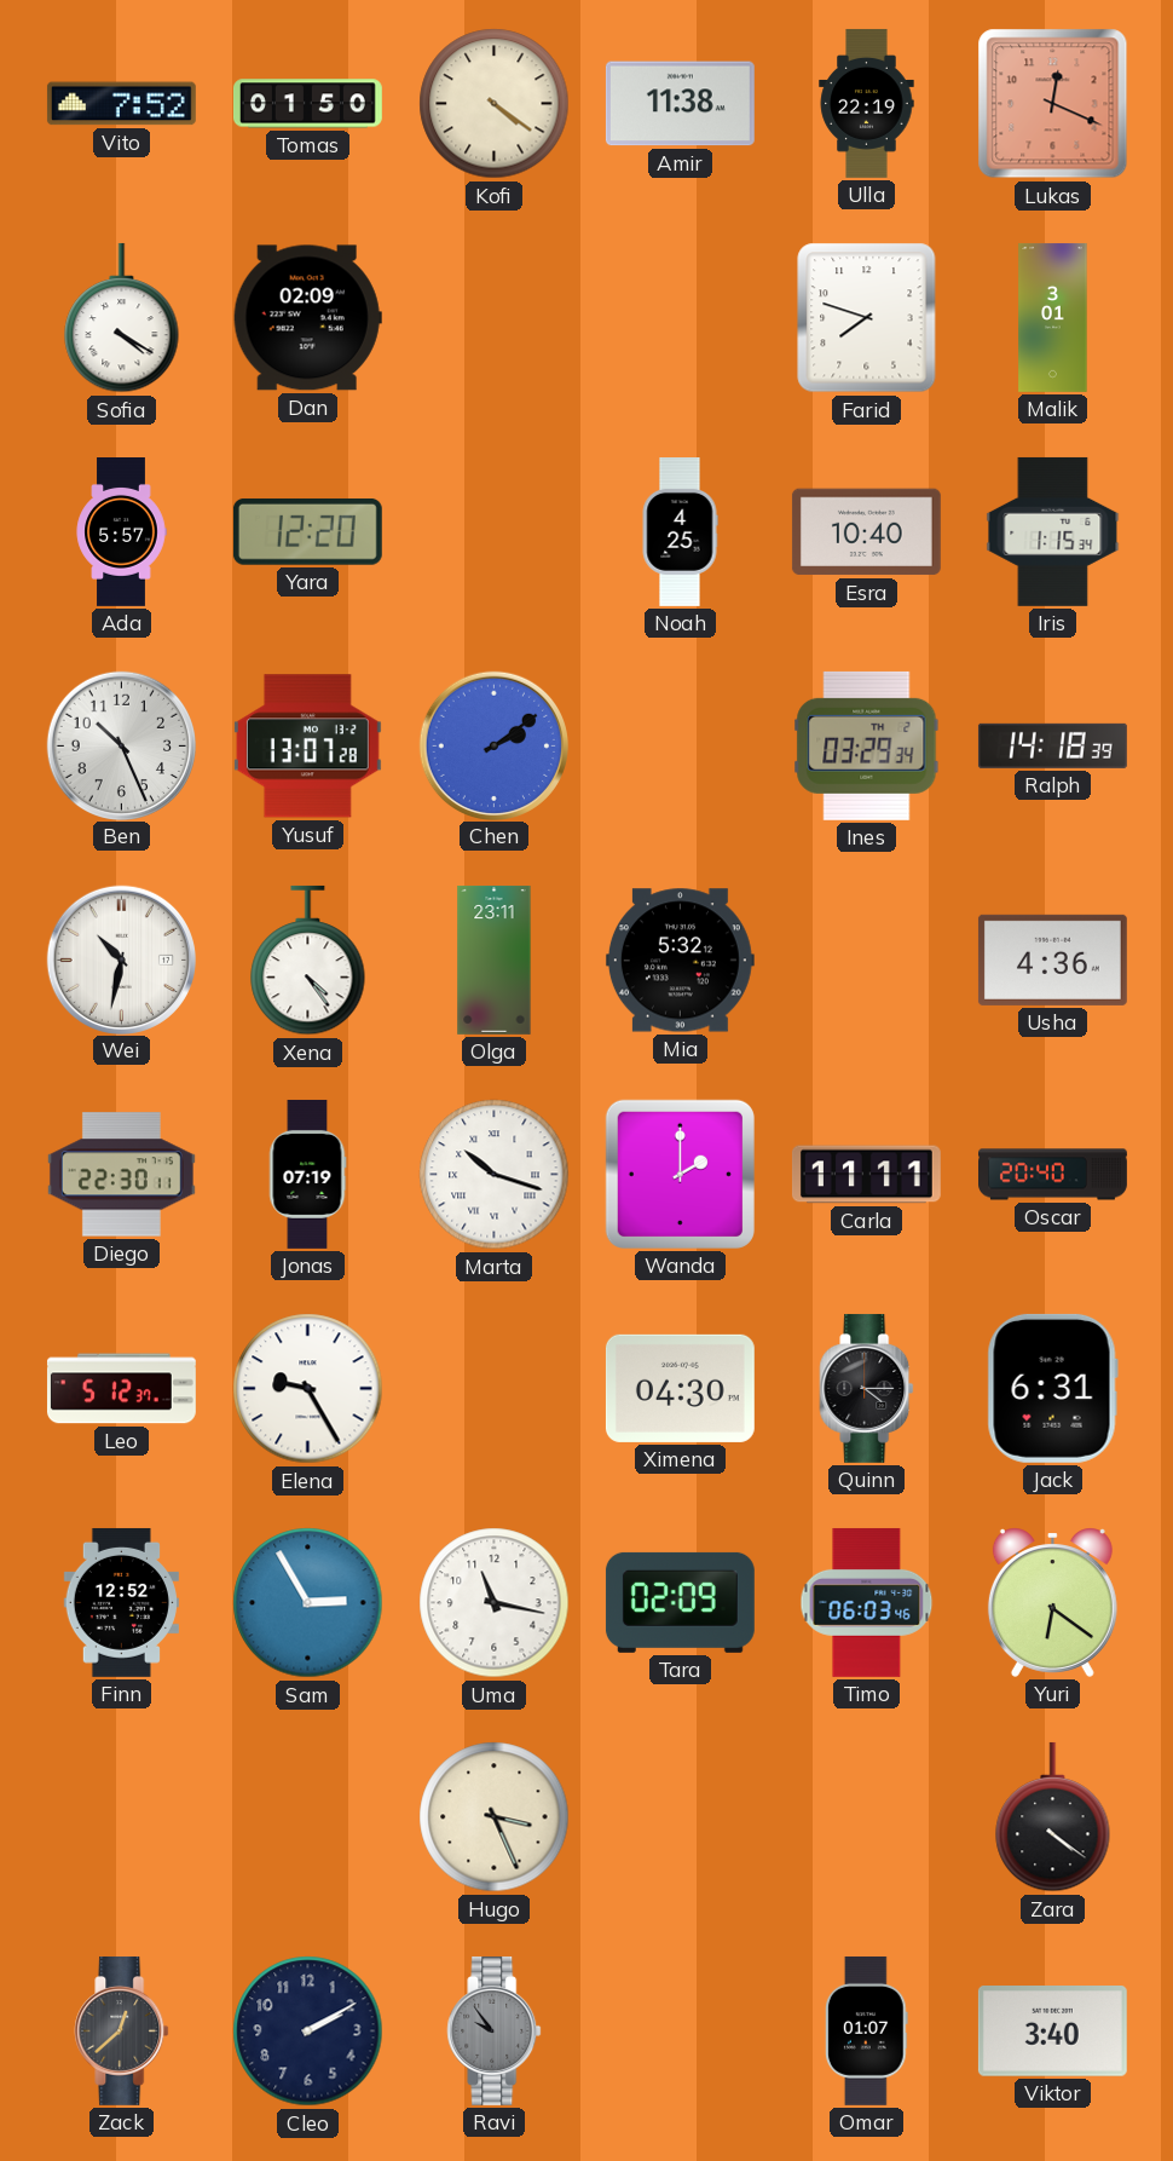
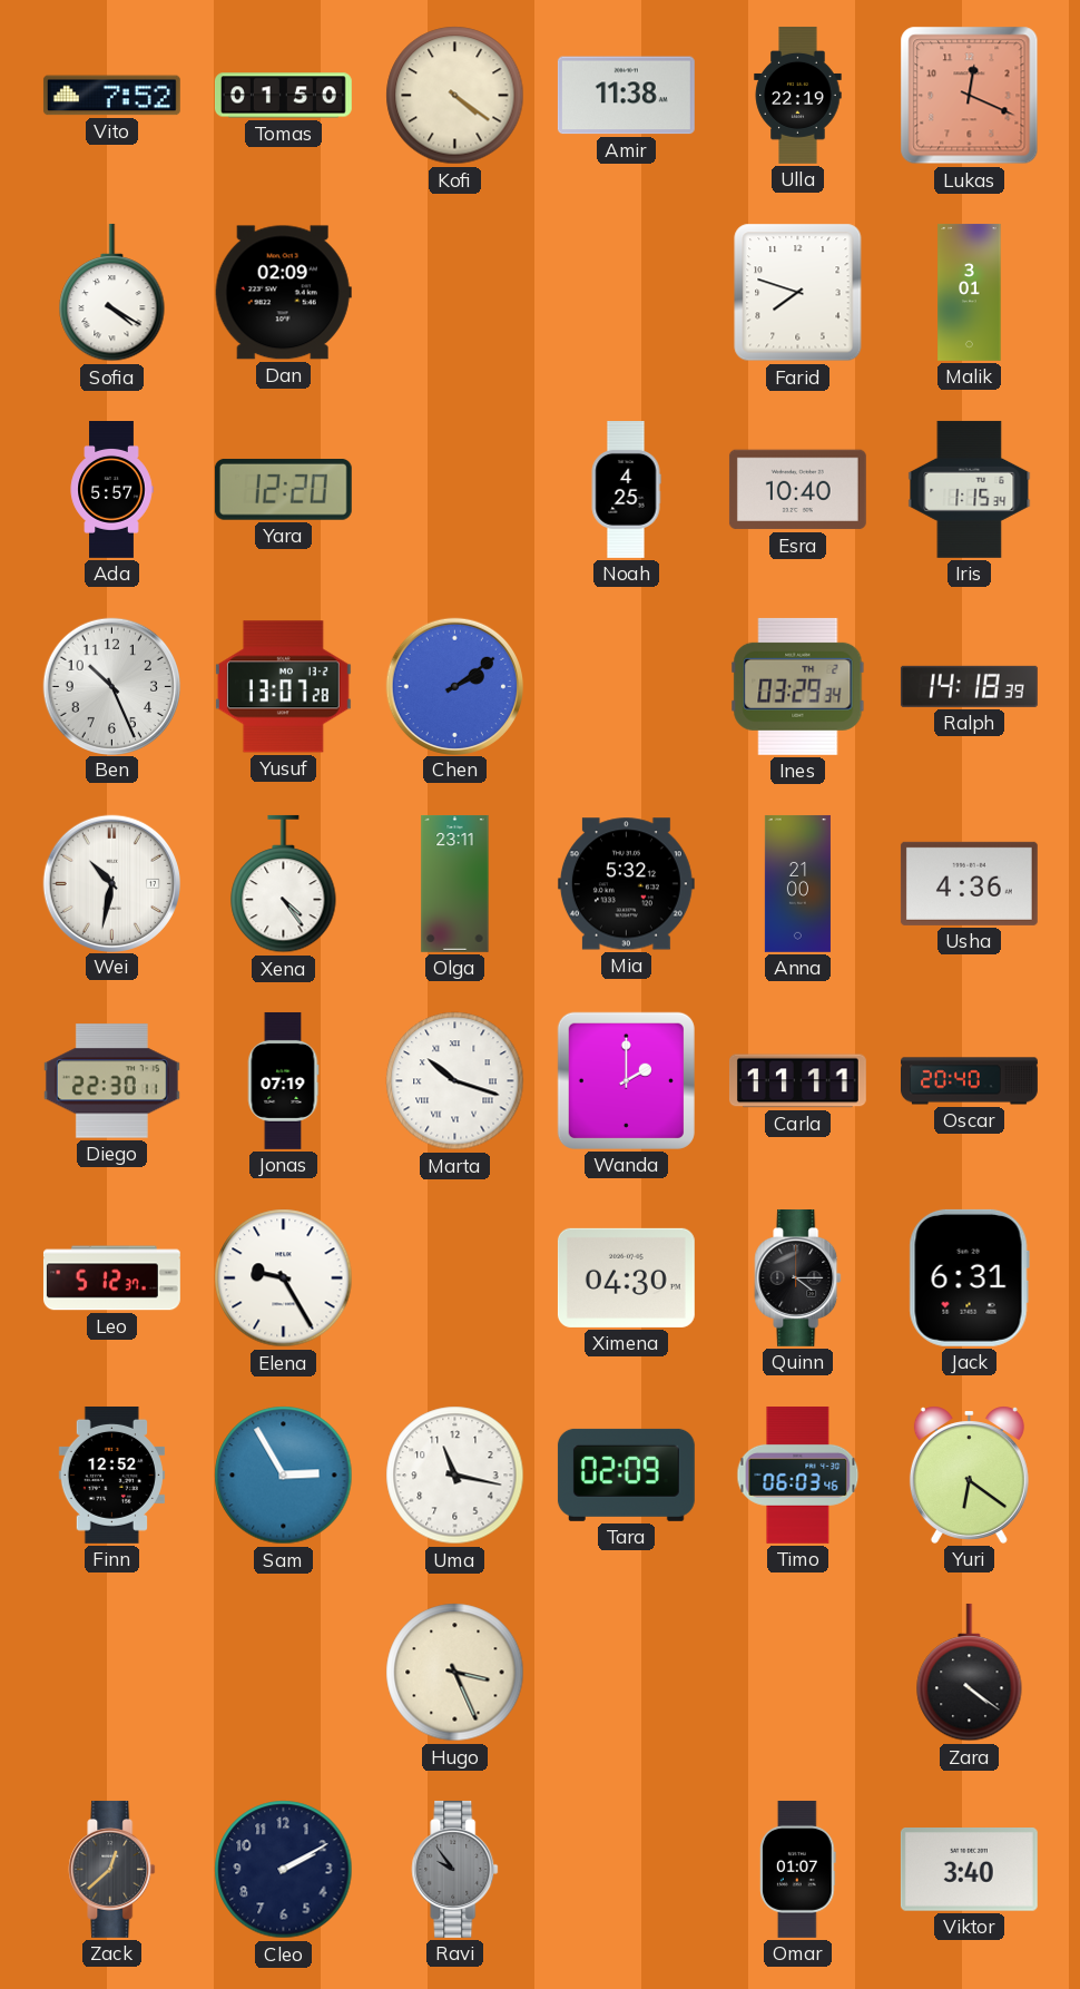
Anna: none -> 21:00 (797, 883)
